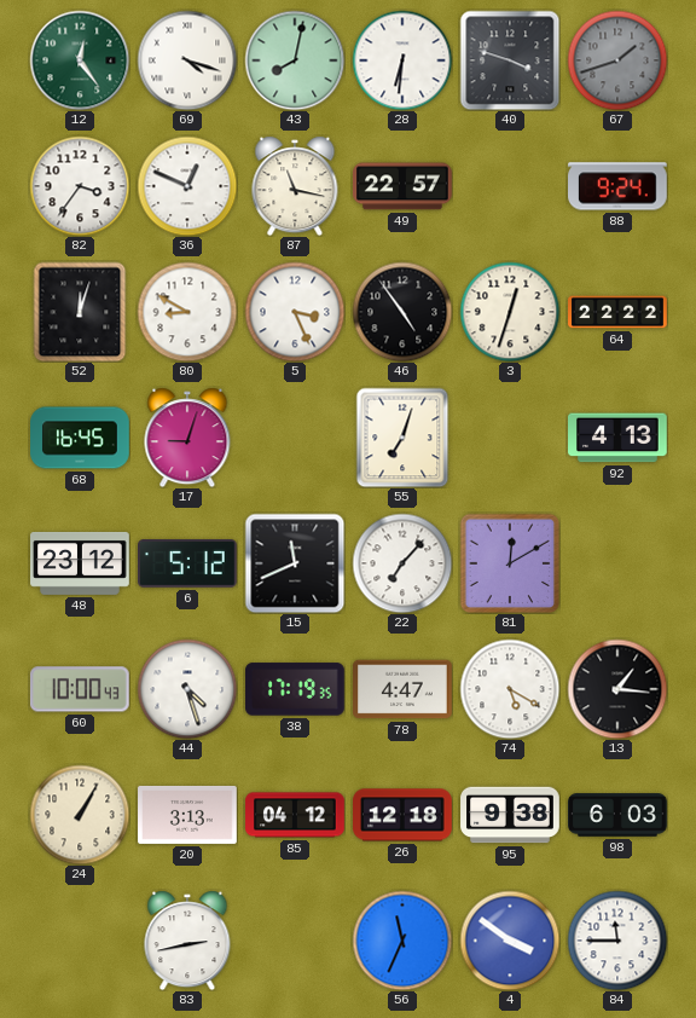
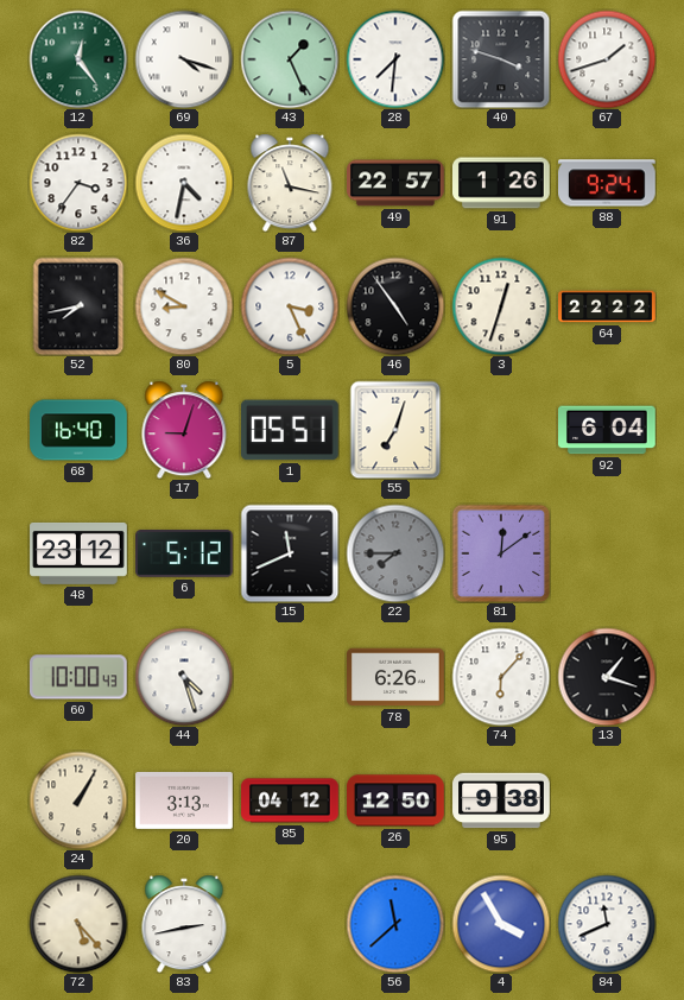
43: 8:02 -> 1:26 (290, 59)
28: 6:31 -> 7:31 (395, 59)
67 dial: grey -> white (607, 59)
36: 12:49 -> 4:32 (184, 183)
91: none -> 1:26 (502, 183)
52: 12:03 -> 7:43 (78, 306)
68: 16:45 -> 16:40 (78, 430)
1: none -> 05:51 (291, 430)
92: 4:13 -> 6:04 (608, 430)
22: 7:07 -> 7:45 (395, 553)
22 dial: white -> grey (395, 553)
81: 12:10 -> 12:09 (501, 553)
38: 17:19 -> none (296, 689)
78: 4:47 -> 6:26 (395, 677)
74: 5:20 -> 6:07 (501, 677)
13: 1:16 -> 1:18 (607, 677)
26: 12:18 -> 12:50 (395, 800)
98: 6:03 -> none (617, 815)
72: none -> 5:23 (78, 924)
56: 11:34 -> 11:38 (395, 924)
4: 3:51 -> 3:55 (501, 924)
84: 11:45 -> 11:41 (607, 924)
